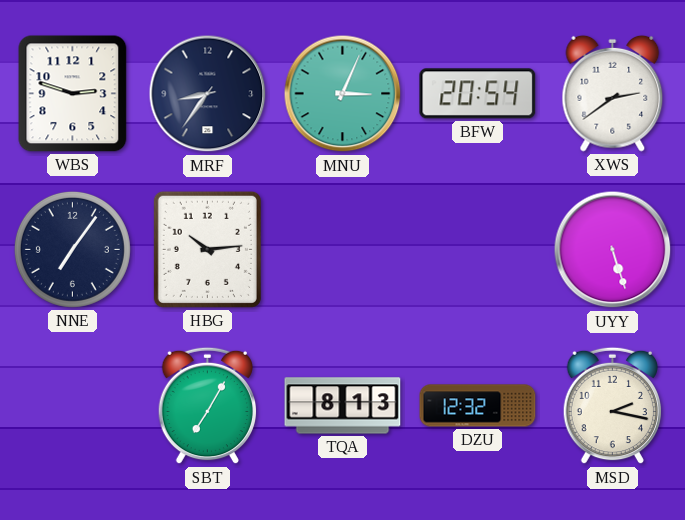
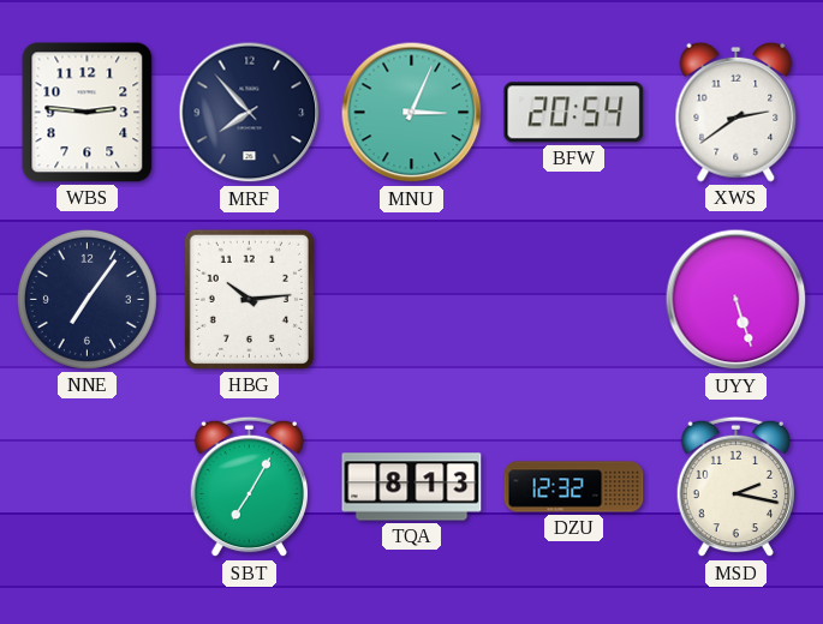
WBS: 2:48 -> 2:46 (88, 113)
MRF: 8:36 -> 7:53 (250, 113)
